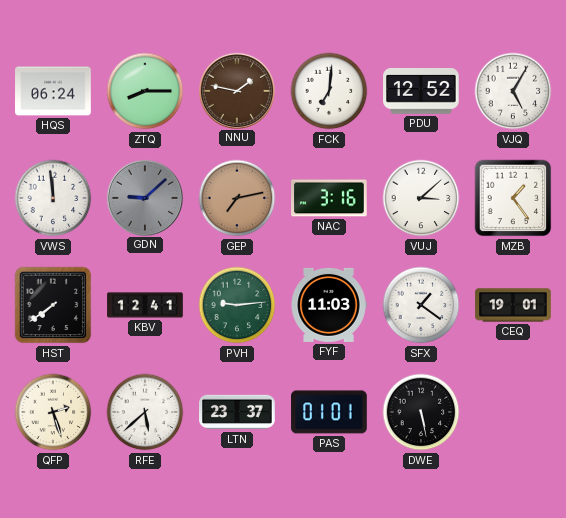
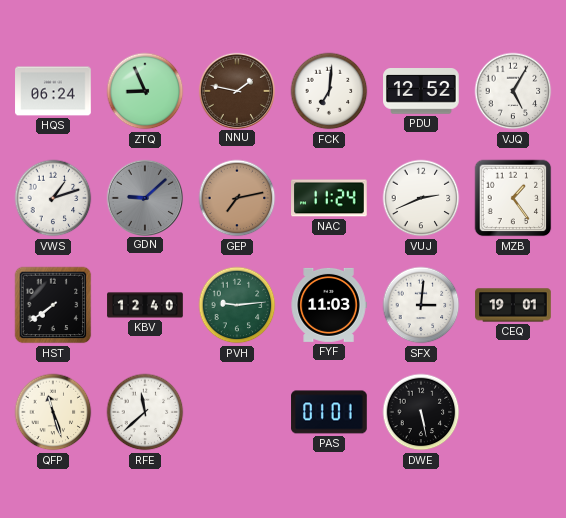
ZTQ: 8:15 -> 8:56 (145, 91)
VWS: 11:59 -> 1:12 (53, 198)
NAC: 3:16 -> 11:24 (329, 198)
VUJ: 3:08 -> 2:41 (421, 198)
KBV: 12:41 -> 12:40 (145, 305)
SFX: 1:21 -> 3:01 (421, 305)
QFP: 2:27 -> 11:27 (53, 412)
RFE: 5:38 -> 11:38 (145, 412)
LTN: 23:37 -> none (237, 412)
